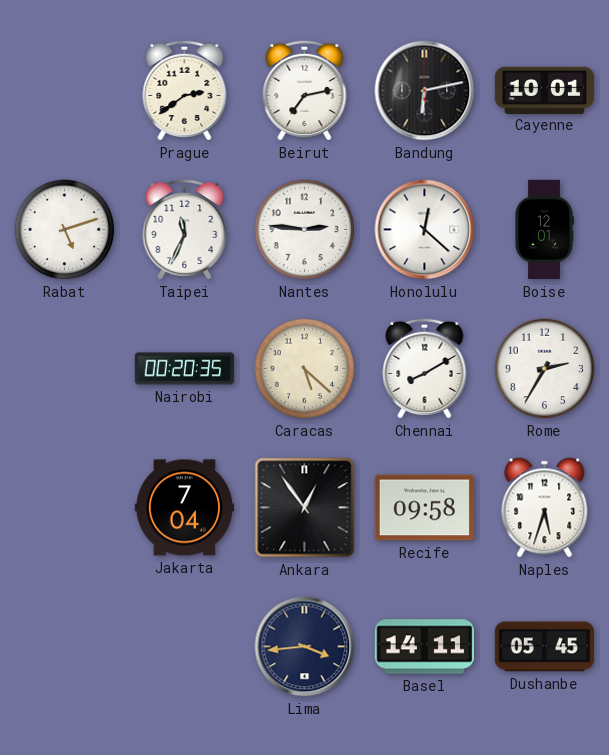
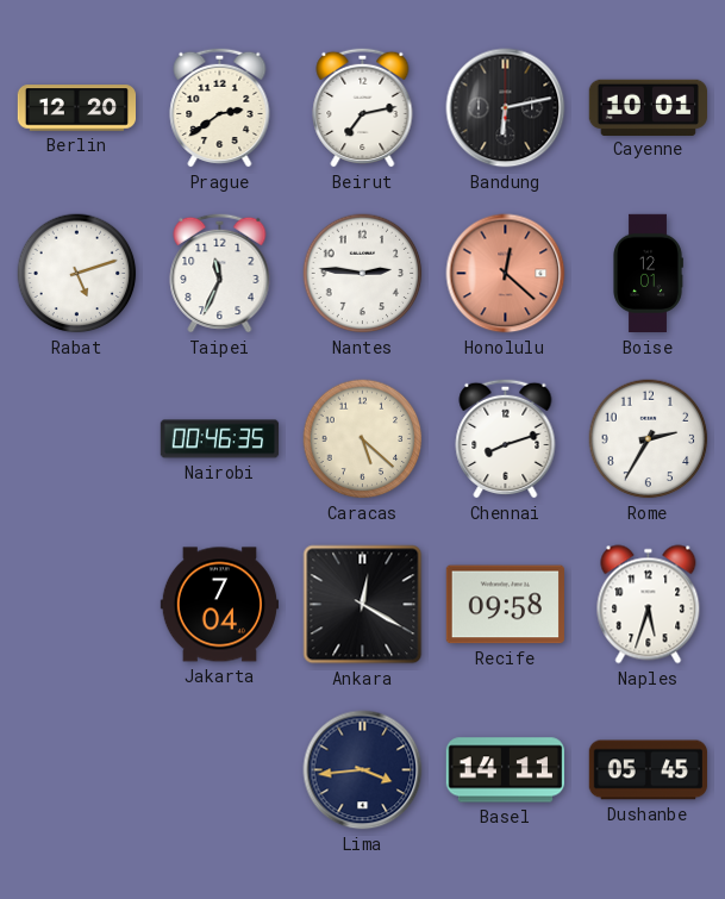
Berlin: none -> 12:20 (76, 108)
Honolulu dial: white -> salmon (506, 274)
Nairobi: 00:20 -> 00:46 (220, 439)
Chennai: 8:10 -> 8:12 (506, 438)
Ankara: 12:54 -> 12:20 (363, 605)
